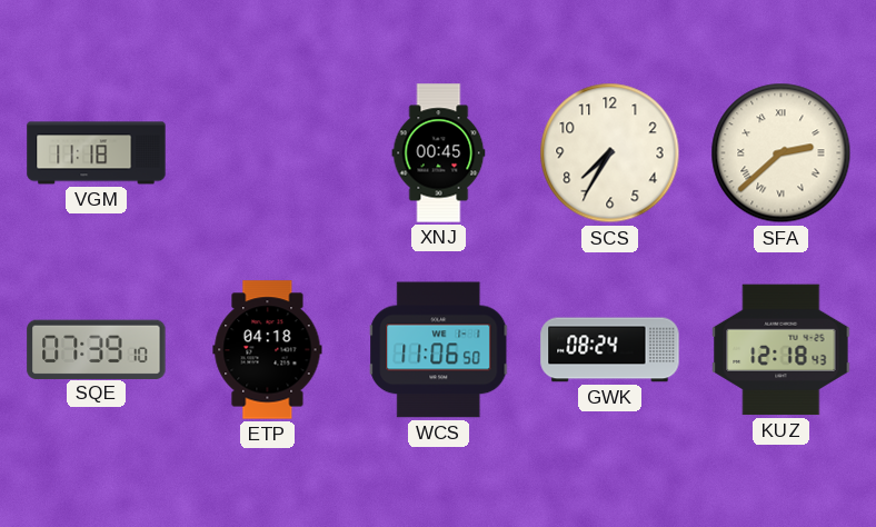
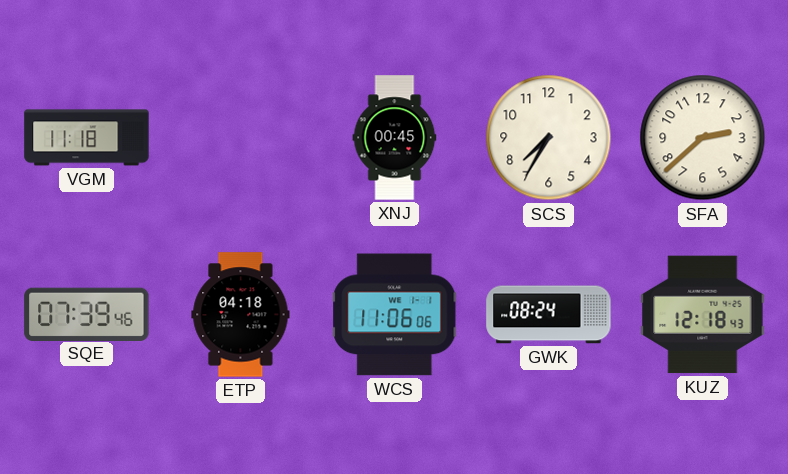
SFA numerals: Roman -> Arabic (703, 138)
SQE: 07:39:10 -> 07:39:46 (87, 314)
WCS: 11:06:50 -> 11:06:06 (395, 315)
